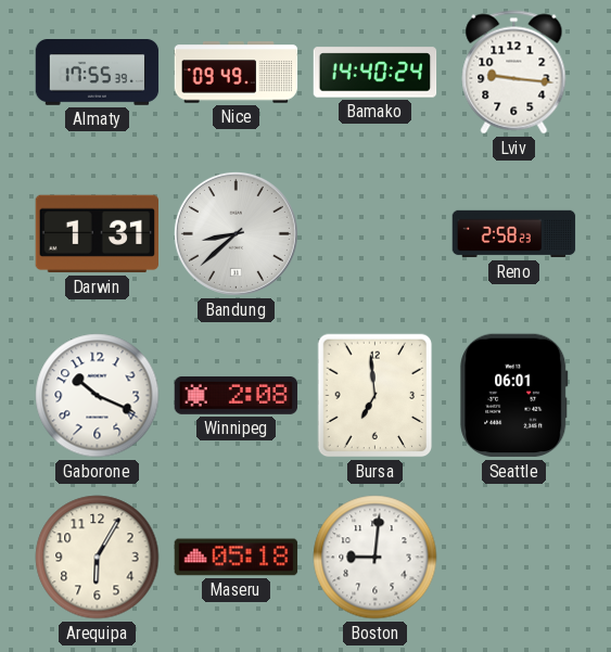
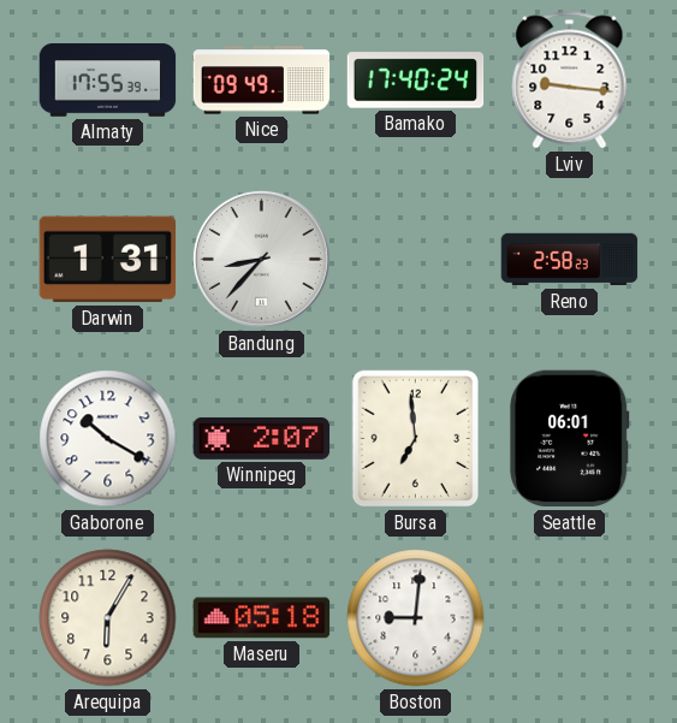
Bamako: 14:40 -> 17:40 (416, 81)
Bandung: 8:38 -> 8:37 (261, 259)
Gaborone: 10:19 -> 10:20 (108, 439)
Winnipeg: 2:08 -> 2:07 (262, 438)
